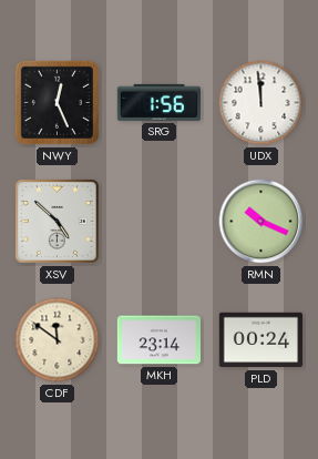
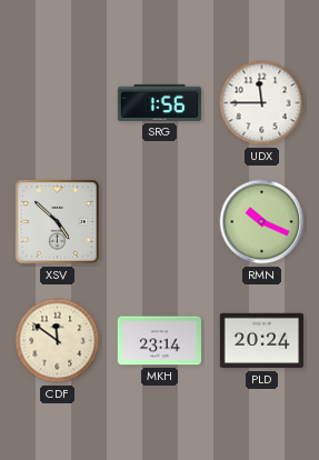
NWY: 12:26 -> none (57, 102)
UDX: 11:59 -> 11:45 (262, 103)
PLD: 00:24 -> 20:24 (261, 341)
